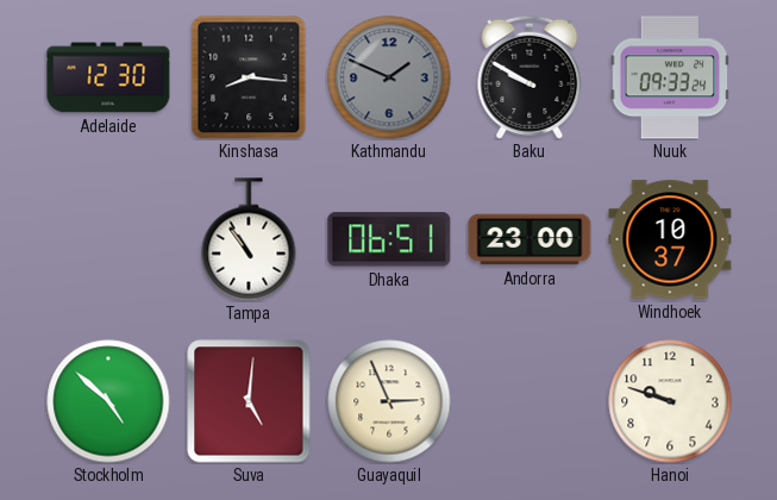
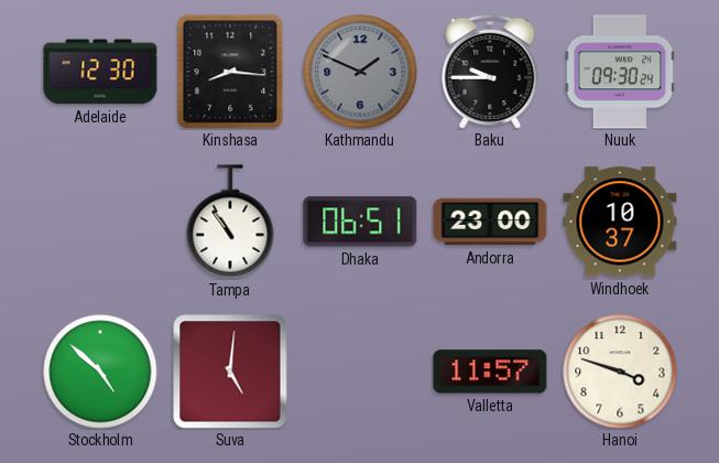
Baku: 9:50 -> 9:45 (490, 72)
Nuuk: 09:33 -> 09:30 (620, 72)
Guayaquil: 2:56 -> none (389, 401)
Valletta: none -> 11:57 (490, 372)
Hanoi: 9:48 -> 3:48 (620, 372)
